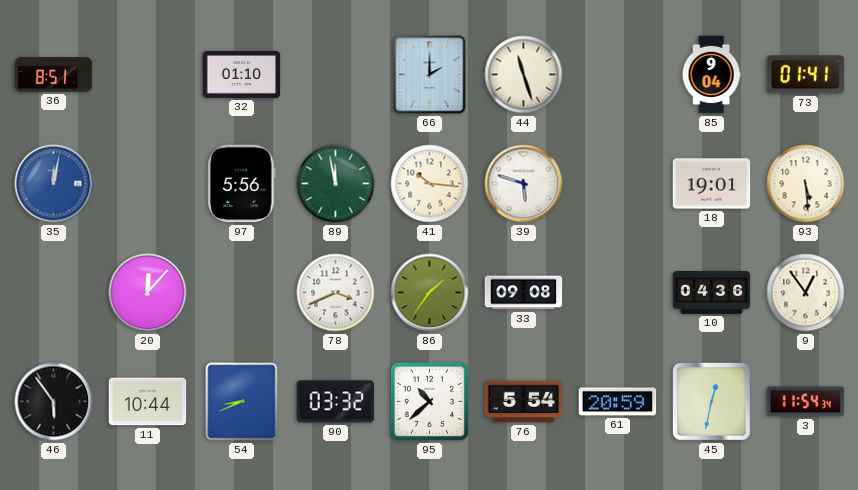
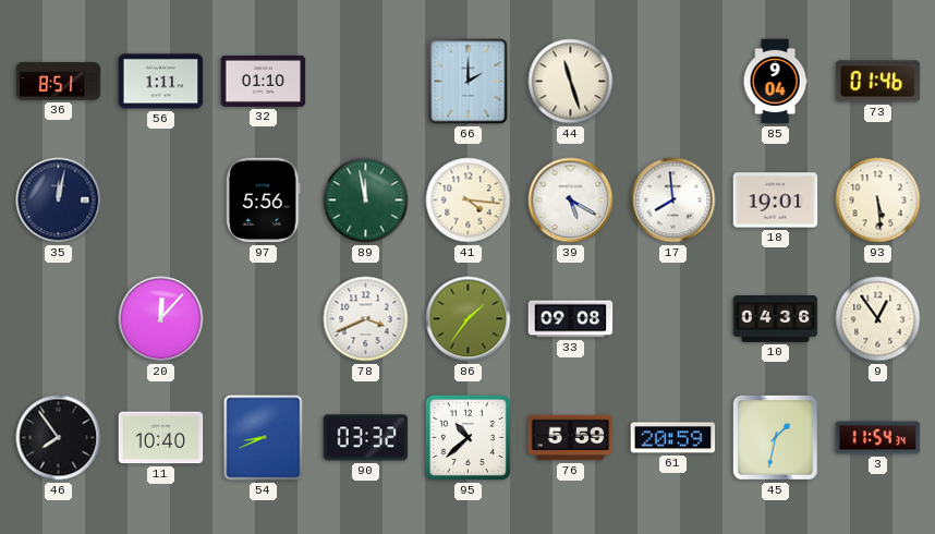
56: none -> 1:11 (161, 82)
73: 01:41 -> 01:46 (878, 82)
35 dial: blue -> navy (59, 201)
41: 10:16 -> 4:16 (469, 201)
39: 5:48 -> 5:20 (571, 201)
17: none -> 7:59 (673, 201)
46: 5:54 -> 7:54 (59, 438)
11: 10:44 -> 10:40 (161, 438)
76: 5:54 -> 5:59 (571, 438)
45: 12:32 -> 1:32 (776, 438)
